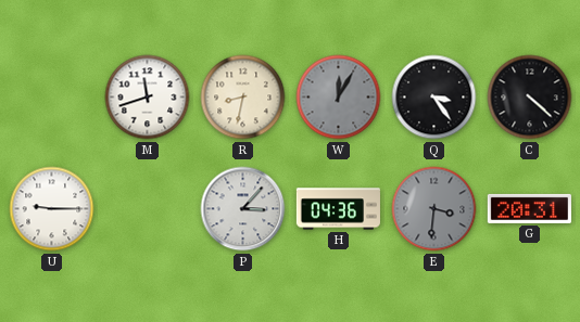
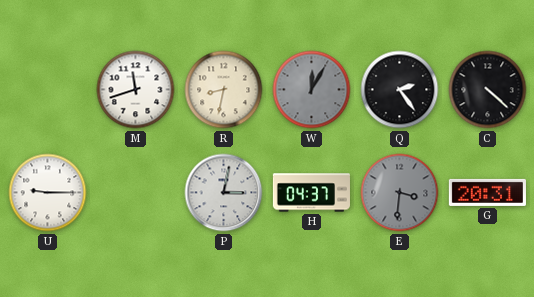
Q: 3:24 -> 2:24 (400, 90)
P: 3:07 -> 3:02 (224, 193)
H: 04:36 -> 04:37 (311, 193)
